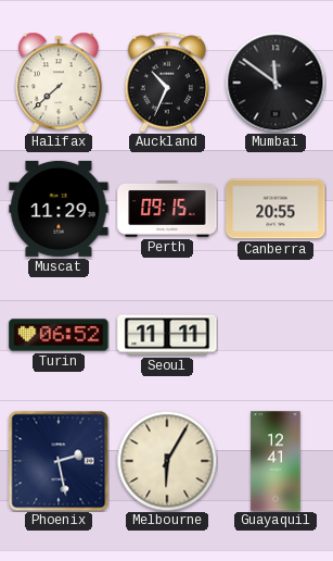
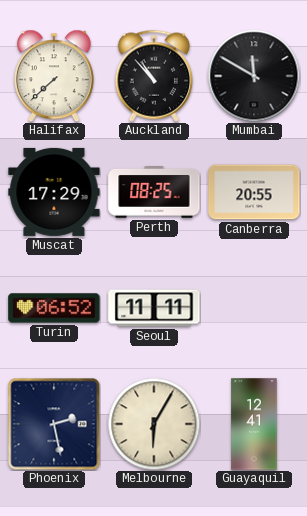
Auckland: 10:34 -> 10:53 (154, 76)
Mumbai: 11:51 -> 11:50 (254, 76)
Muscat: 11:29 -> 17:29 (54, 192)
Perth: 09:15 -> 08:25 (154, 193)
